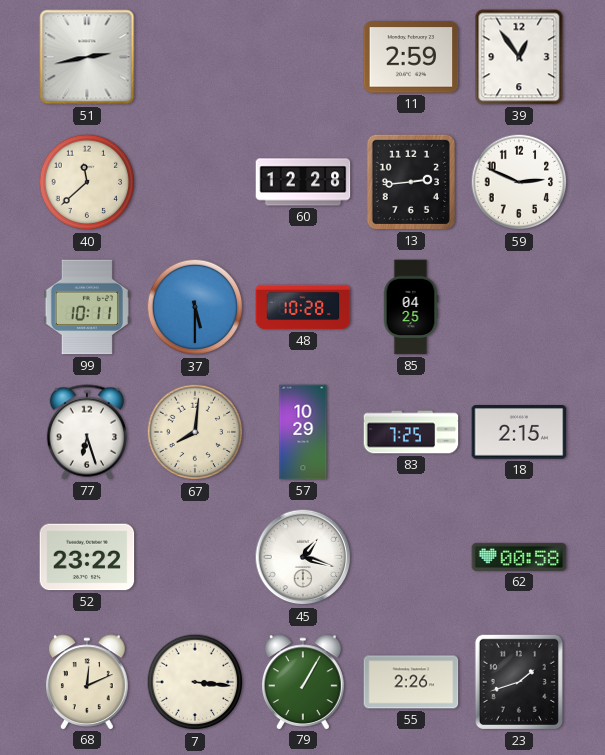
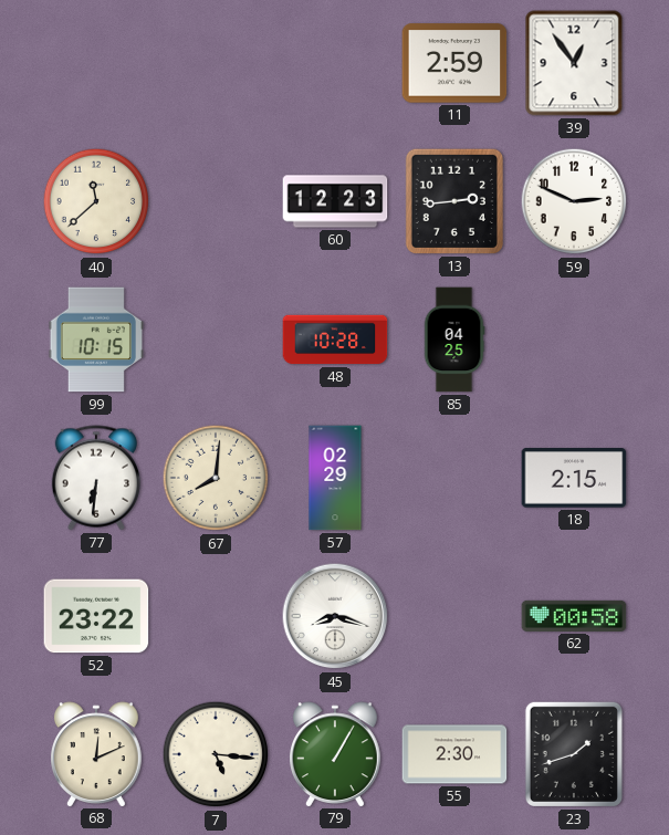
51: 2:43 -> none (87, 57)
60: 12:28 -> 12:23 (335, 201)
99: 10:11 -> 10:15 (96, 340)
37: 5:30 -> none (195, 307)
77: 6:27 -> 6:31 (96, 478)
57: 10:29 -> 02:29 (335, 478)
83: 7:25 -> none (411, 432)
45: 1:18 -> 8:18 (335, 616)
7: 3:16 -> 5:16 (216, 754)
55: 2:26 -> 2:30 (454, 754)
